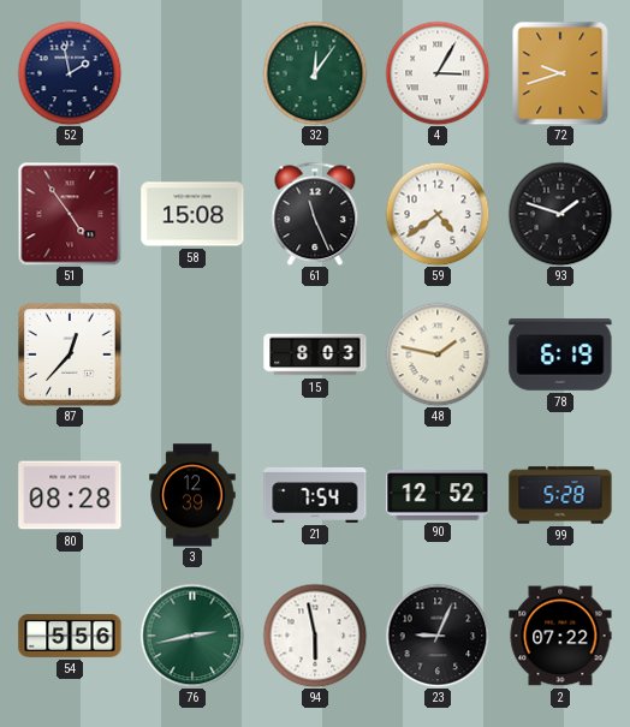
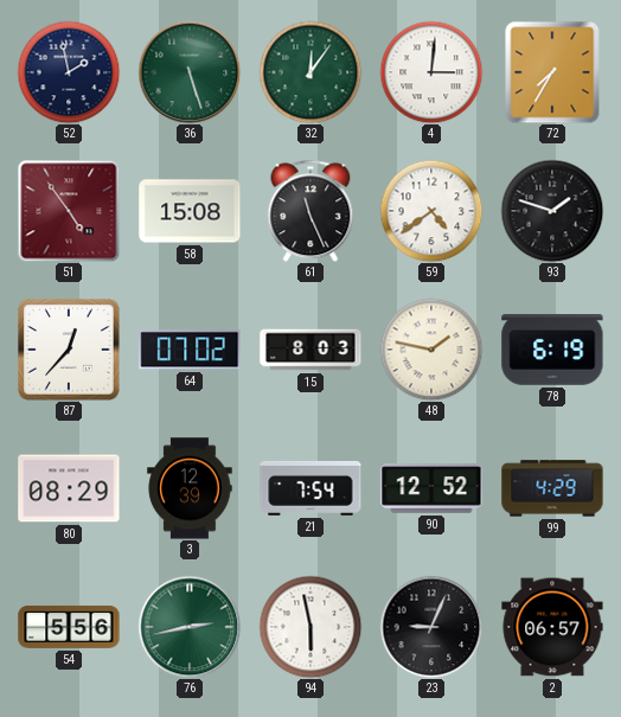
36: none -> 5:27 (190, 72)
4: 3:05 -> 3:01 (431, 72)
72: 9:42 -> 7:35 (552, 72)
64: none -> 07:02 (190, 350)
80: 08:28 -> 08:29 (69, 488)
99: 5:28 -> 4:29 (552, 488)
2: 07:22 -> 06:57 (552, 627)
